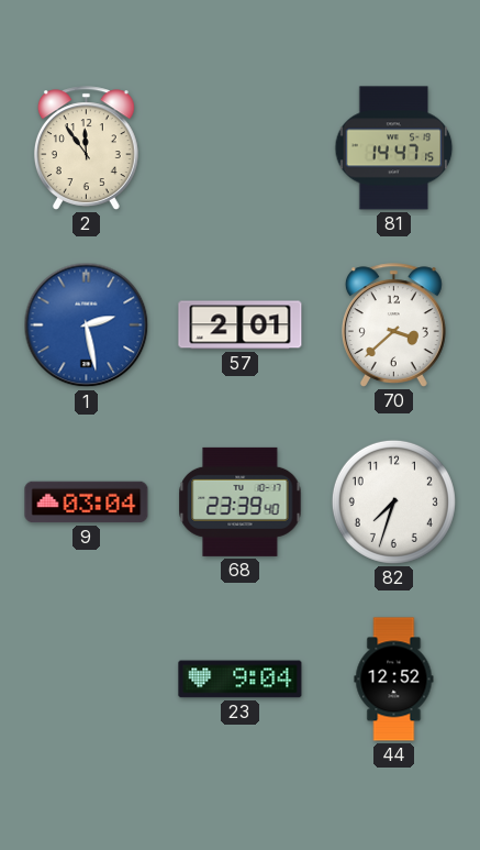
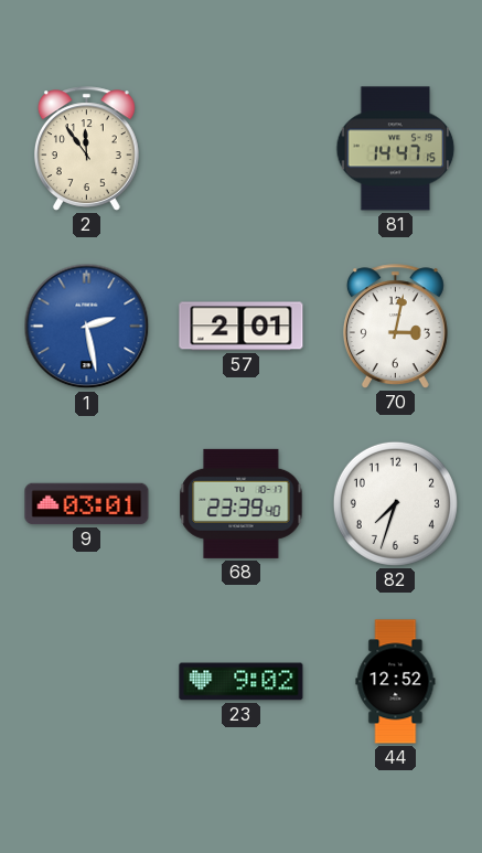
70: 3:38 -> 3:02 (395, 327)
9: 03:04 -> 03:01 (87, 504)
23: 9:04 -> 9:02 (242, 682)
